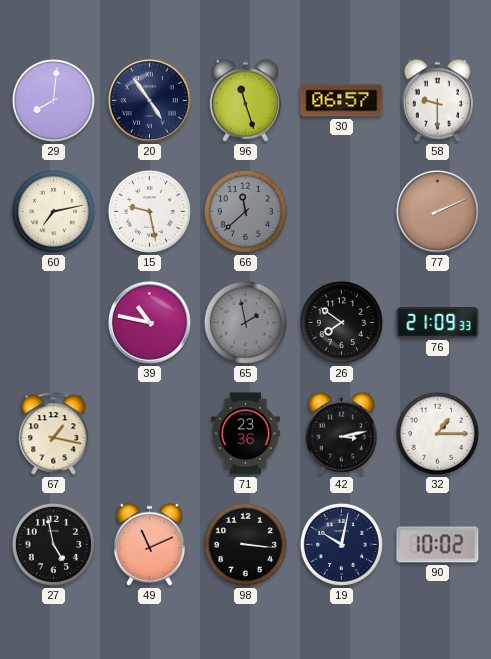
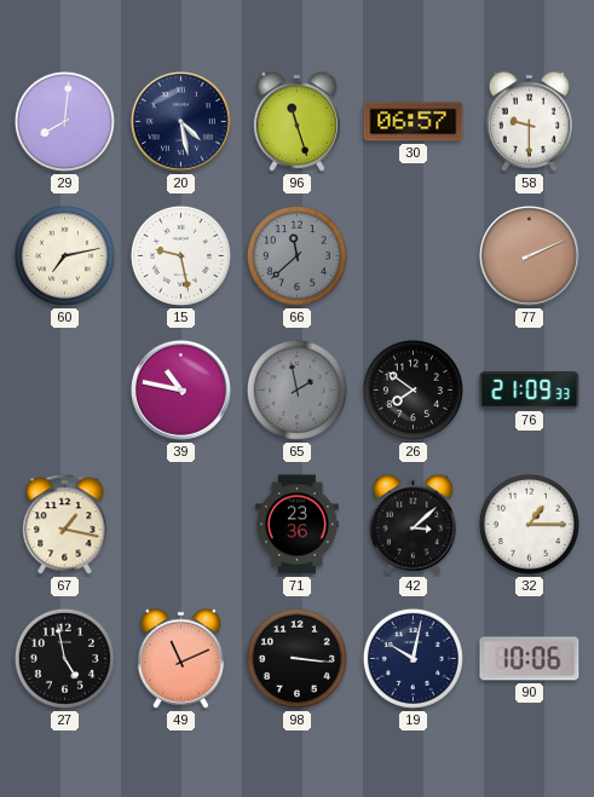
20: 4:54 -> 4:28 (180, 121)
42: 3:13 -> 3:08 (413, 524)
90: 10:02 -> 10:06 (530, 659)
